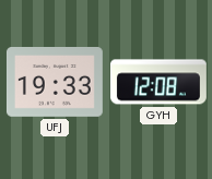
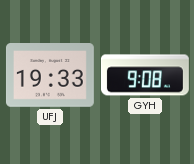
GYH: 12:08 -> 9:08 (145, 75)
